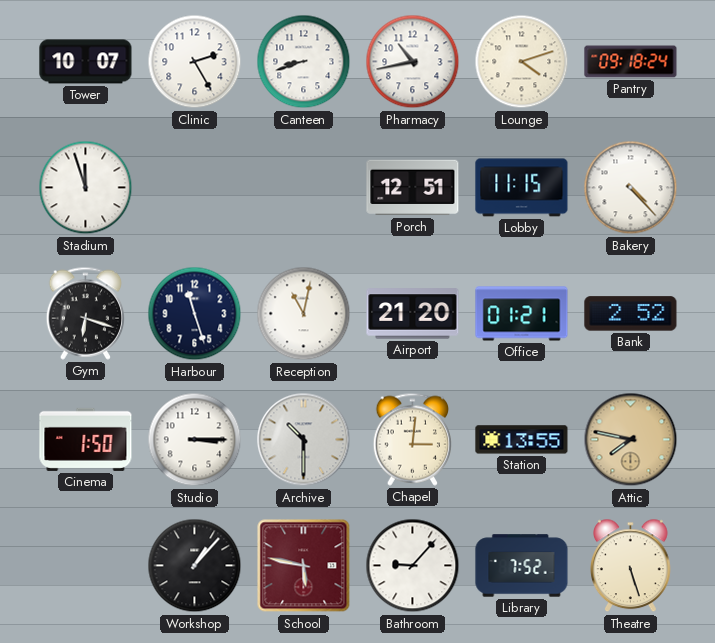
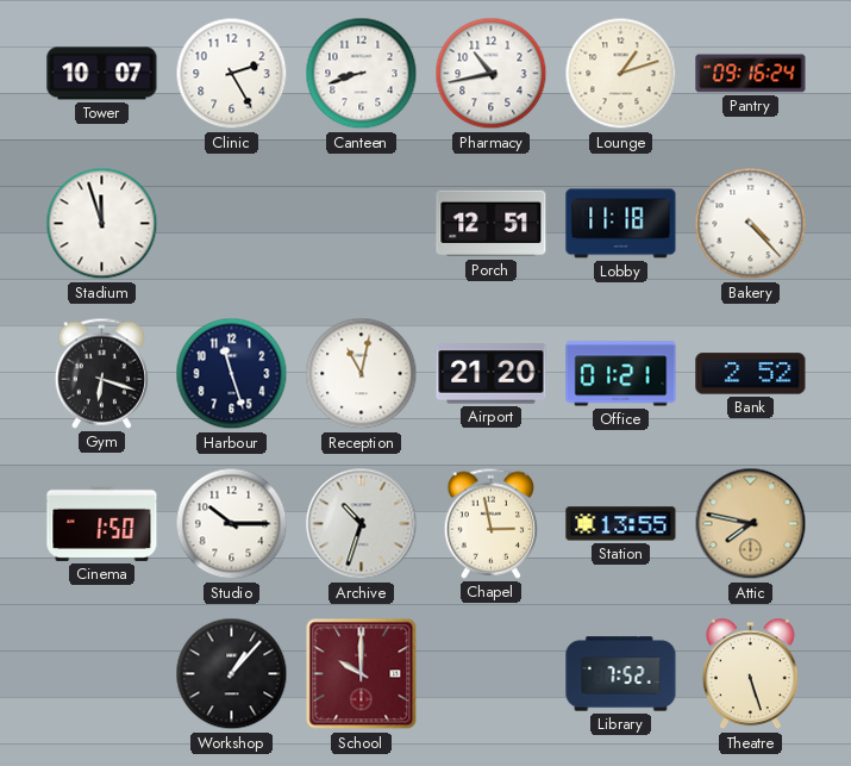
Lounge: 4:12 -> 1:12 (621, 74)
Pantry: 09:18 -> 09:16 (751, 74)
Lobby: 11:15 -> 11:18 (621, 224)
Studio: 3:15 -> 10:15 (232, 524)
Archive: 10:30 -> 10:33 (362, 524)
Chapel: 3:01 -> 2:58 (490, 523)
School: 5:47 -> 10:00 (362, 674)
Bathroom: 9:07 -> none (413, 566)
